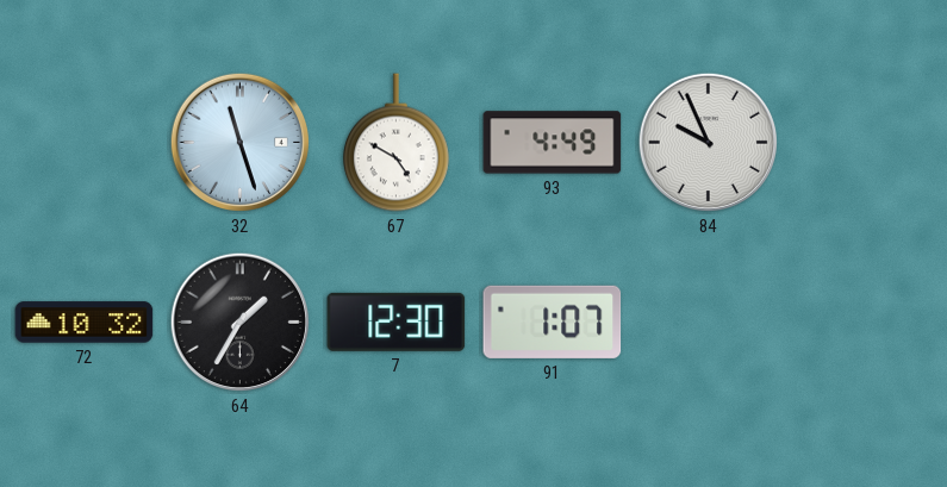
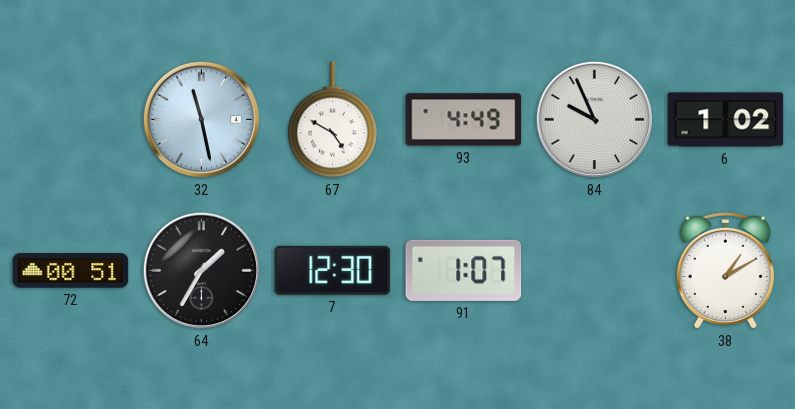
32: 11:27 -> 11:28 (202, 120)
6: none -> 1:02 (726, 120)
72: 10:32 -> 00:51 (71, 271)
38: none -> 1:10 (725, 271)
